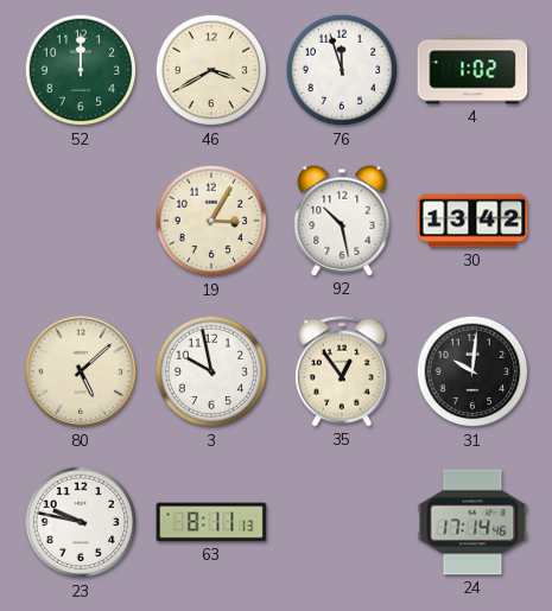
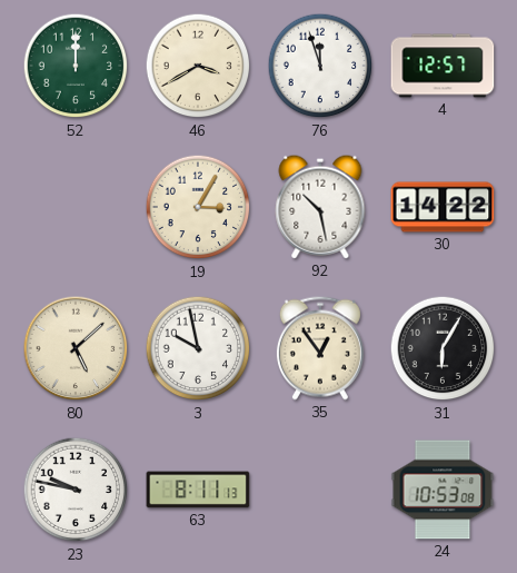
4: 1:02 -> 12:57 (443, 66)
30: 13:42 -> 14:22 (443, 207)
31: 10:01 -> 6:05 (443, 348)
24: 17:14 -> 10:53 (443, 490)
